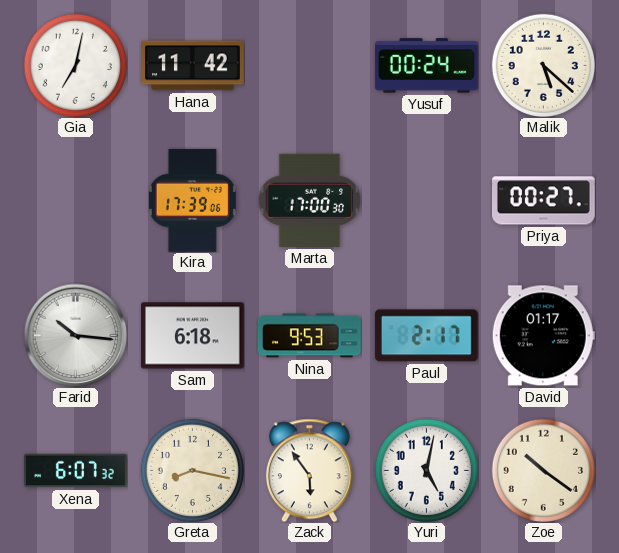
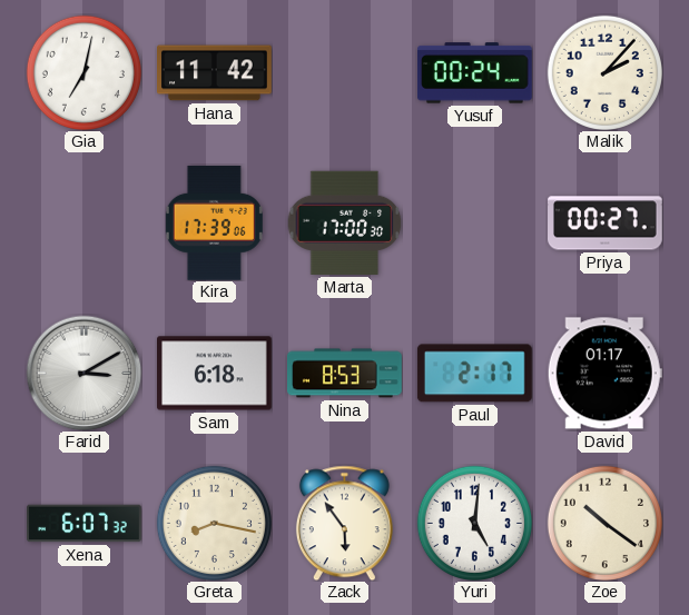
Malik: 5:22 -> 2:07 (604, 72)
Farid: 10:16 -> 3:10 (83, 373)
Nina: 9:53 -> 8:53 (345, 374)
Yuri: 5:02 -> 5:01 (474, 523)
